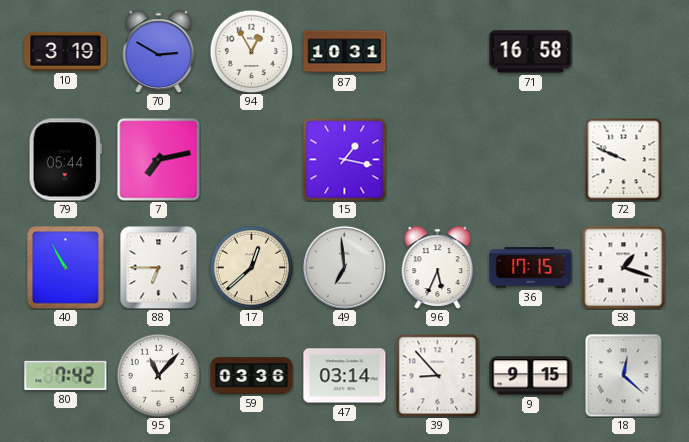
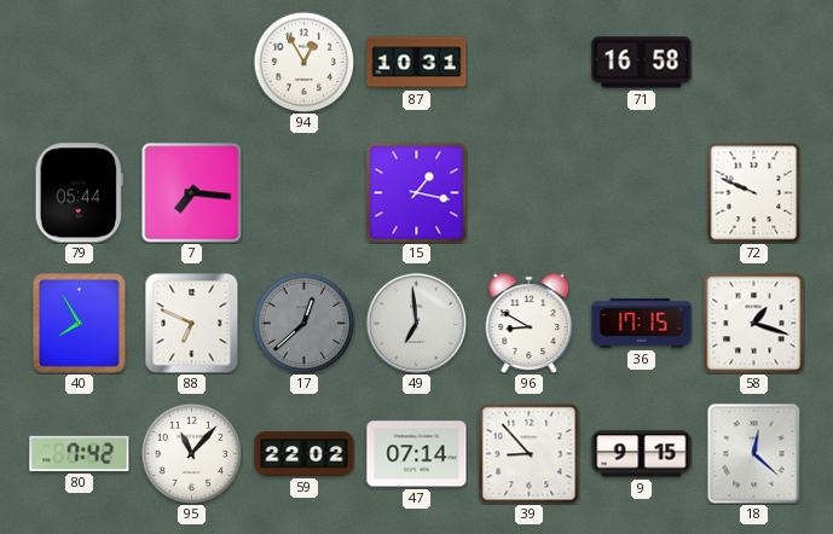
10: 3:19 -> none (66, 52)
70: 2:50 -> none (159, 52)
7: 7:13 -> 7:16 (192, 193)
40: 10:55 -> 7:55 (80, 324)
88: 6:45 -> 6:49 (192, 323)
17 dial: cream -> grey (303, 323)
96: 5:34 -> 8:50 (530, 324)
59: 03:36 -> 22:02 (305, 454)
47: 03:14 -> 07:14 (417, 454)
